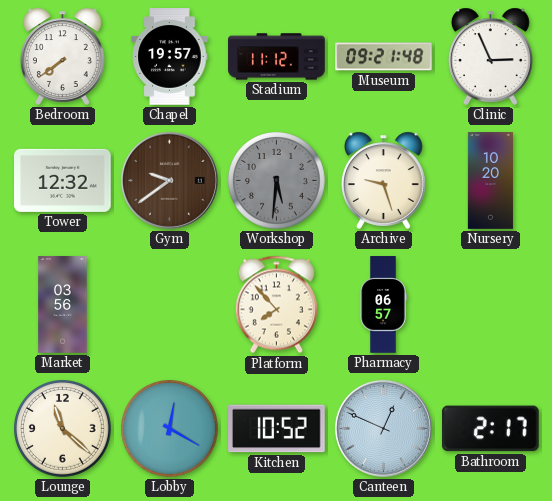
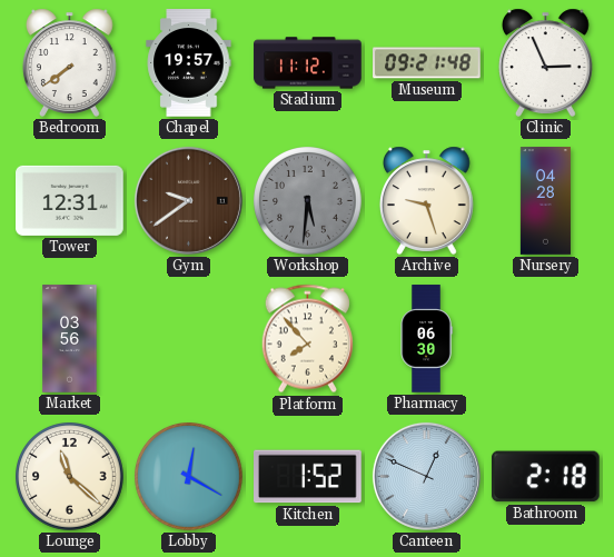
Tower: 12:32 -> 12:31 (70, 200)
Nursery: 10:20 -> 04:28 (545, 201)
Pharmacy: 06:57 -> 06:30 (426, 339)
Kitchen: 10:52 -> 1:52 (308, 477)
Bathroom: 2:17 -> 2:18 (545, 477)
